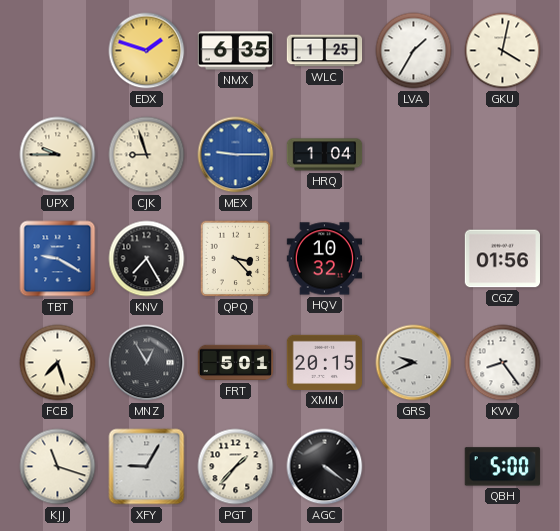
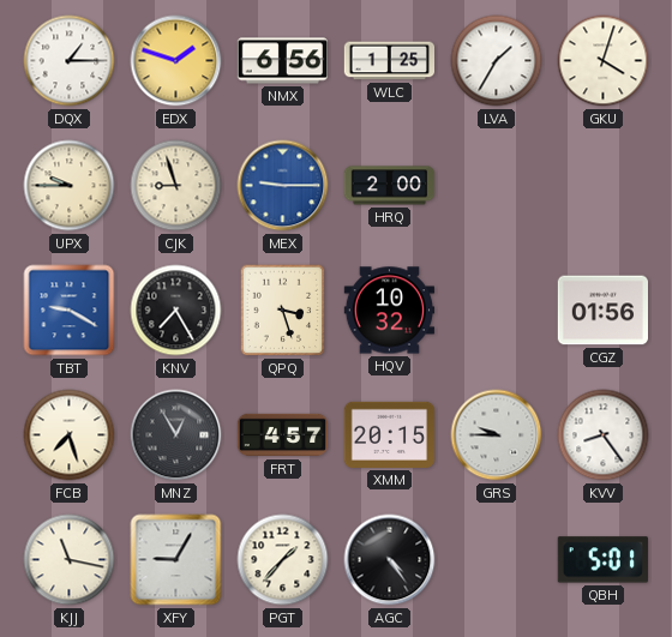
DQX: none -> 1:15 (70, 61)
NMX: 6:35 -> 6:56 (283, 61)
GKU: 4:02 -> 4:03 (604, 61)
HRQ: 1:04 -> 2:00 (390, 186)
QPQ: 3:23 -> 3:27 (283, 311)
FRT: 5:01 -> 4:57 (283, 435)
GRS: 9:41 -> 9:45 (497, 435)
KJJ: 11:18 -> 11:17 (70, 560)
AGC: 4:21 -> 4:24 (390, 560)
QBH: 5:00 -> 5:01 (602, 560)
